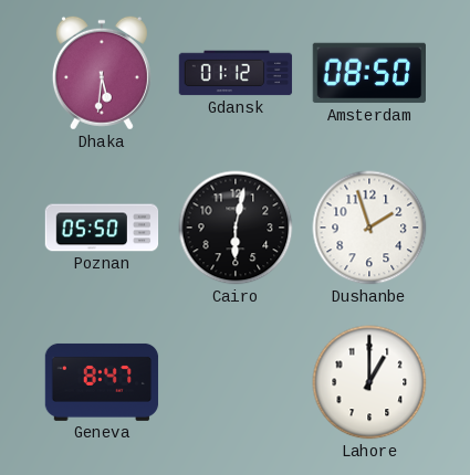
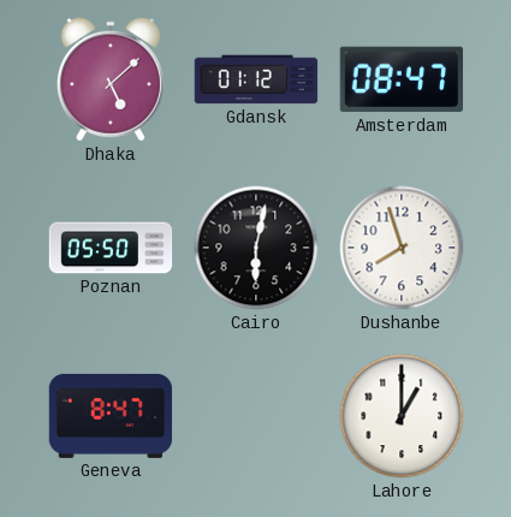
Dhaka: 5:31 -> 5:08 (111, 79)
Amsterdam: 08:50 -> 08:47 (400, 79)
Dushanbe: 1:57 -> 7:57 (402, 248)
